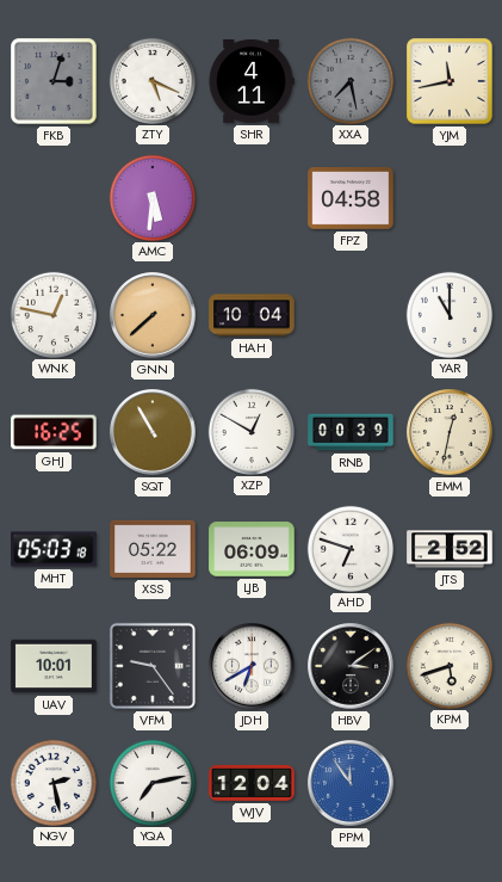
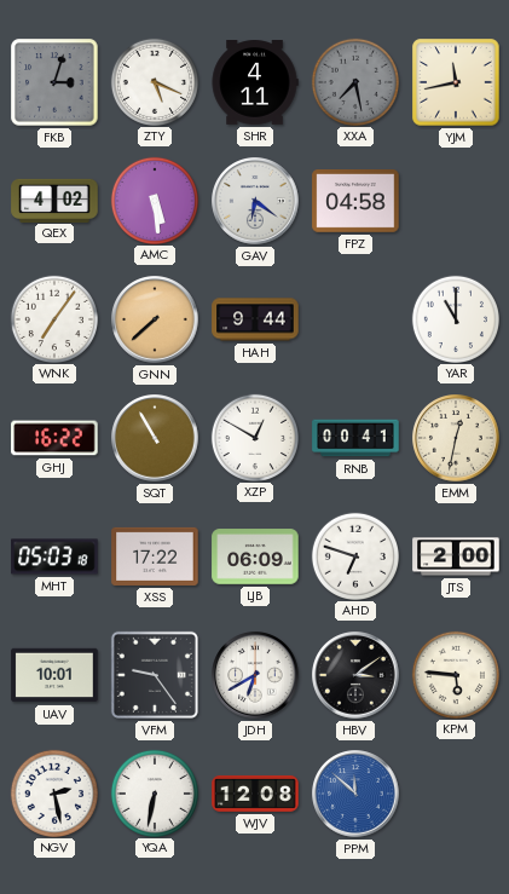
QEX: none -> 4:02 (54, 200)
AMC: 5:31 -> 5:29 (154, 200)
GAV: none -> 6:21 (255, 201)
WNK: 12:47 -> 7:06 (53, 318)
HAH: 10:04 -> 9:44 (255, 319)
GHJ: 16:25 -> 16:22 (54, 438)
RNB: 00:39 -> 00:41 (355, 438)
XSS: 05:22 -> 17:22 (155, 556)
JTS: 2:52 -> 2:00 (456, 556)
KPM: 5:42 -> 5:46 (455, 674)
YQA: 7:13 -> 6:32 (154, 792)
WJV: 12:04 -> 12:08 (255, 794)
PPM: 11:54 -> 11:52 (355, 794)
